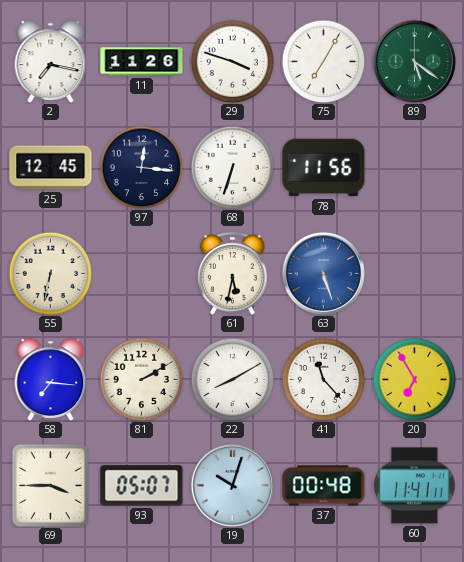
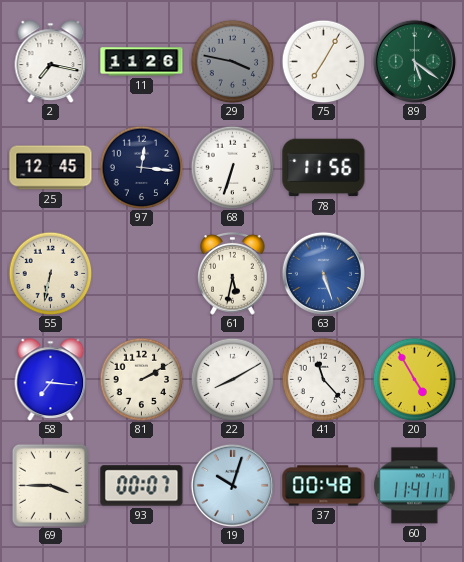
29: 3:48 -> 3:47 (232, 61)
29 dial: white -> grey (232, 61)
20: 6:55 -> 4:55 (414, 379)
93: 05:07 -> 00:07 (142, 486)
